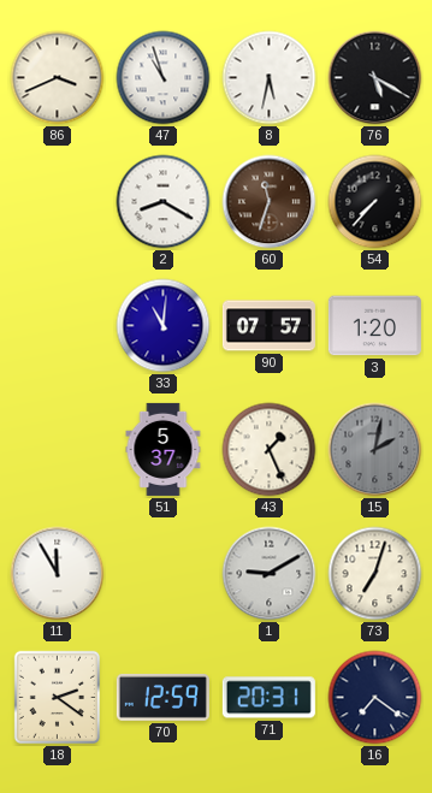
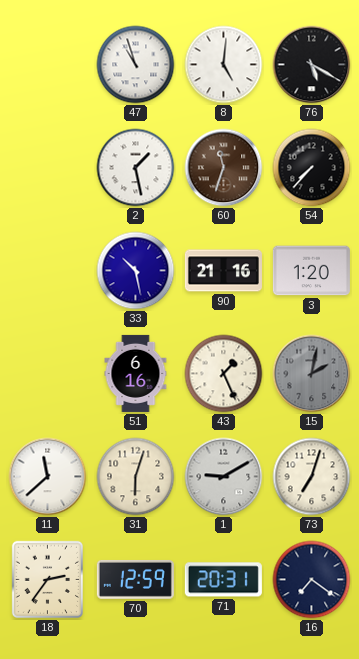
86: 3:41 -> none (58, 78)
8: 5:32 -> 5:01 (224, 65)
2: 8:20 -> 1:28 (136, 168)
33: 11:01 -> 10:28 (136, 271)
90: 07:57 -> 21:16 (223, 271)
51: 5:37 -> 6:16 (136, 373)
11: 11:55 -> 11:38 (48, 477)
31: none -> 6:03 (136, 477)
18: 2:21 -> 2:36 (47, 580)
